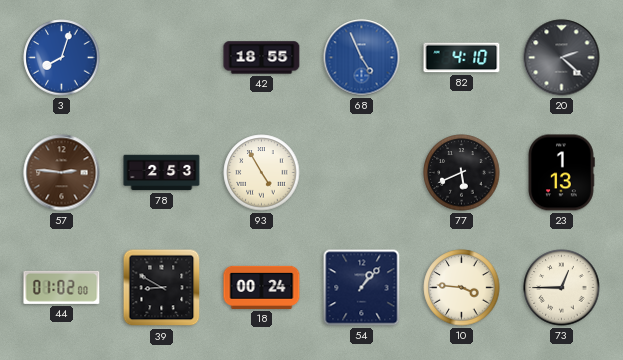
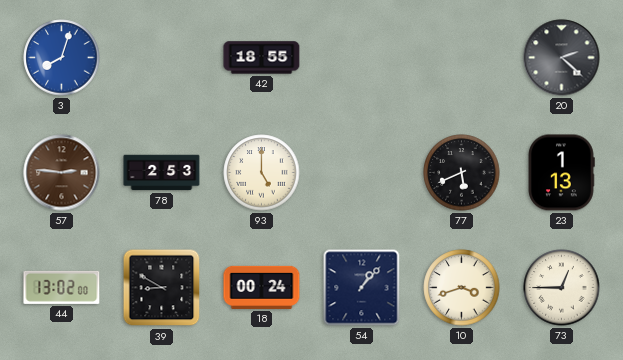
68: 4:56 -> none (362, 58)
82: 4:10 -> none (462, 58)
93: 4:55 -> 5:00 (262, 173)
44: 01:02 -> 13:02 (62, 287)
10: 3:46 -> 3:42 (462, 288)
